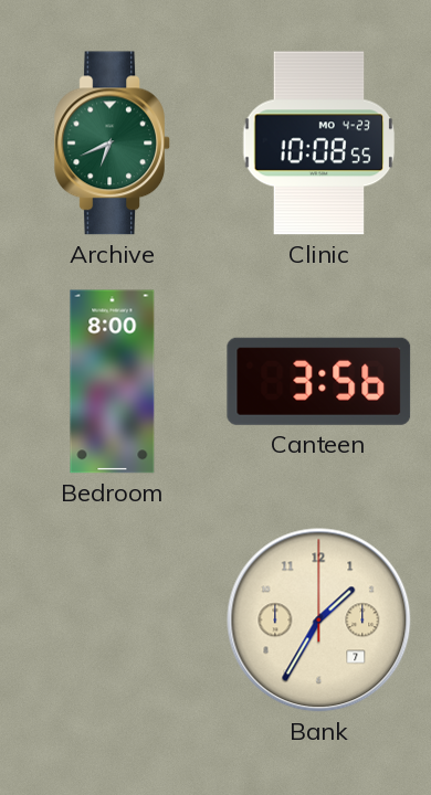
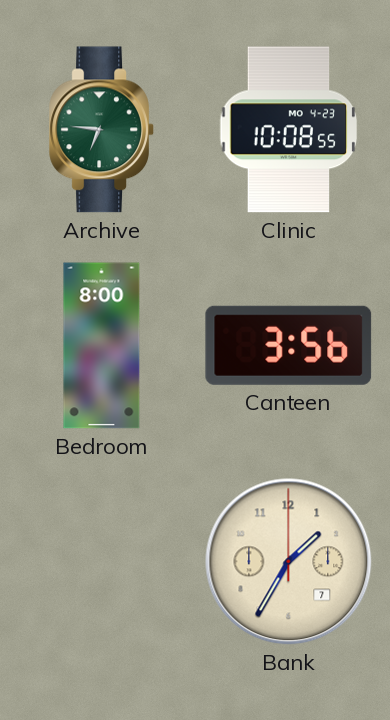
Archive: 6:41 -> 6:46 (102, 130)
